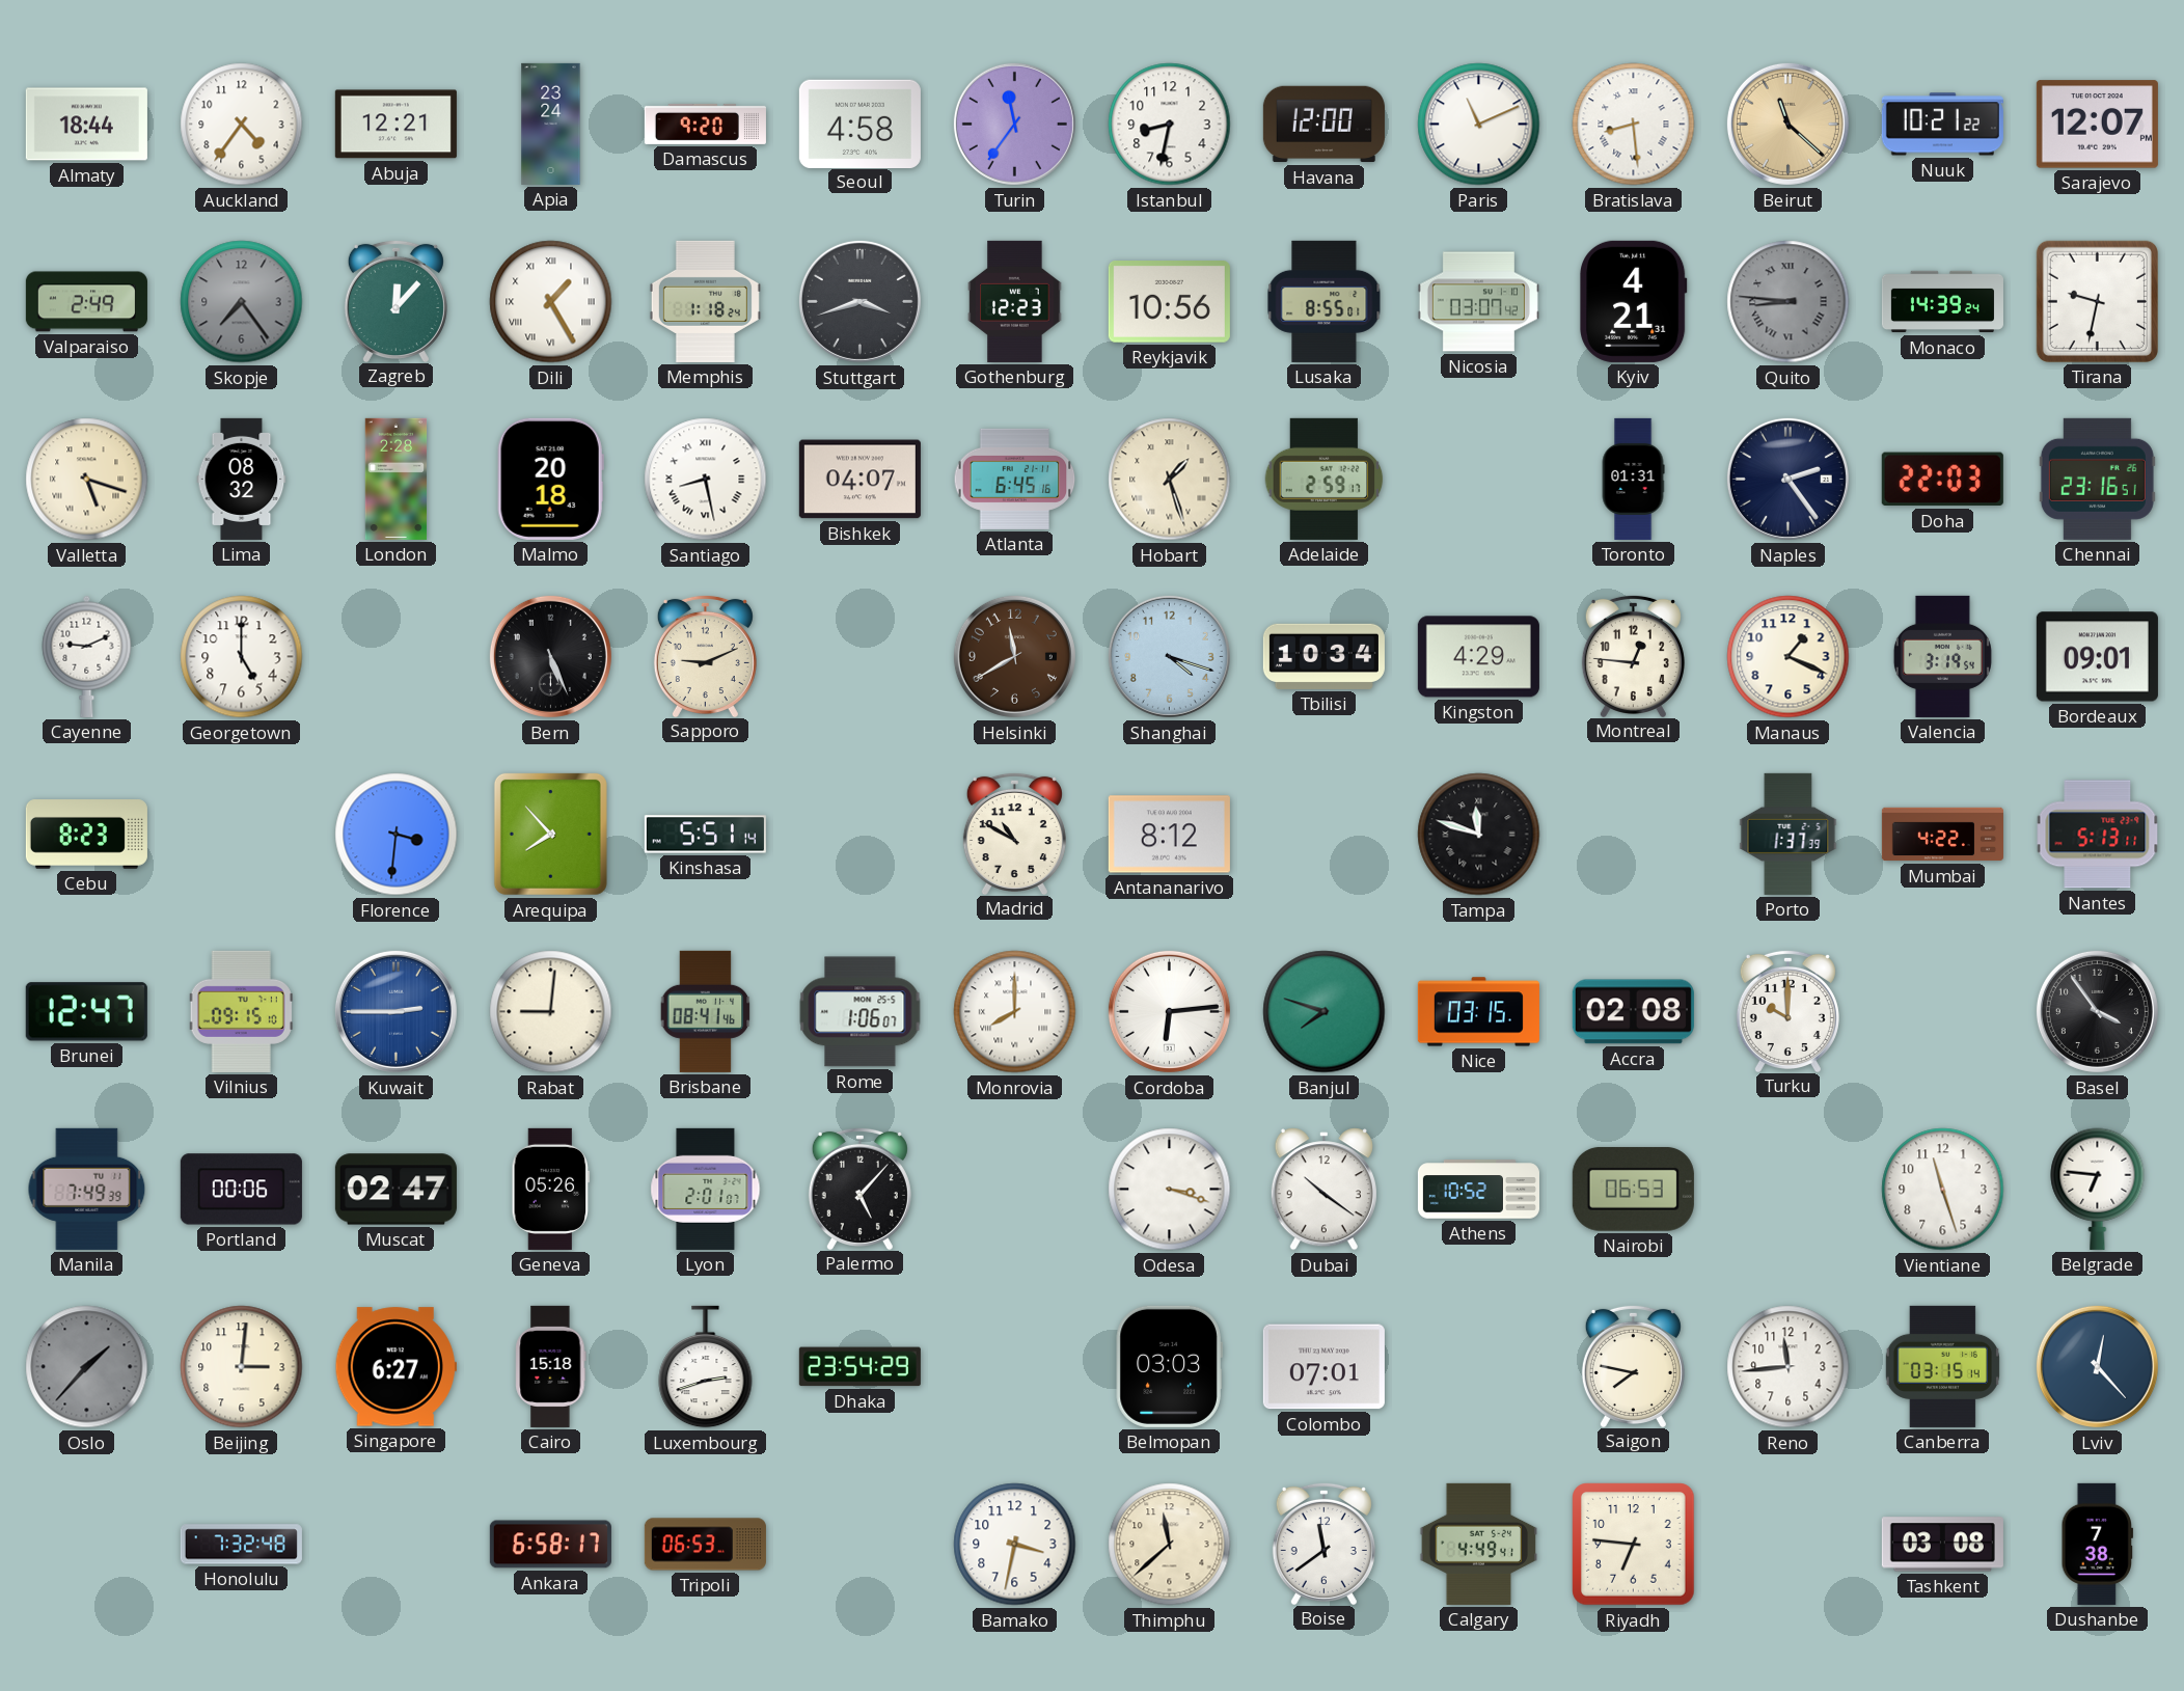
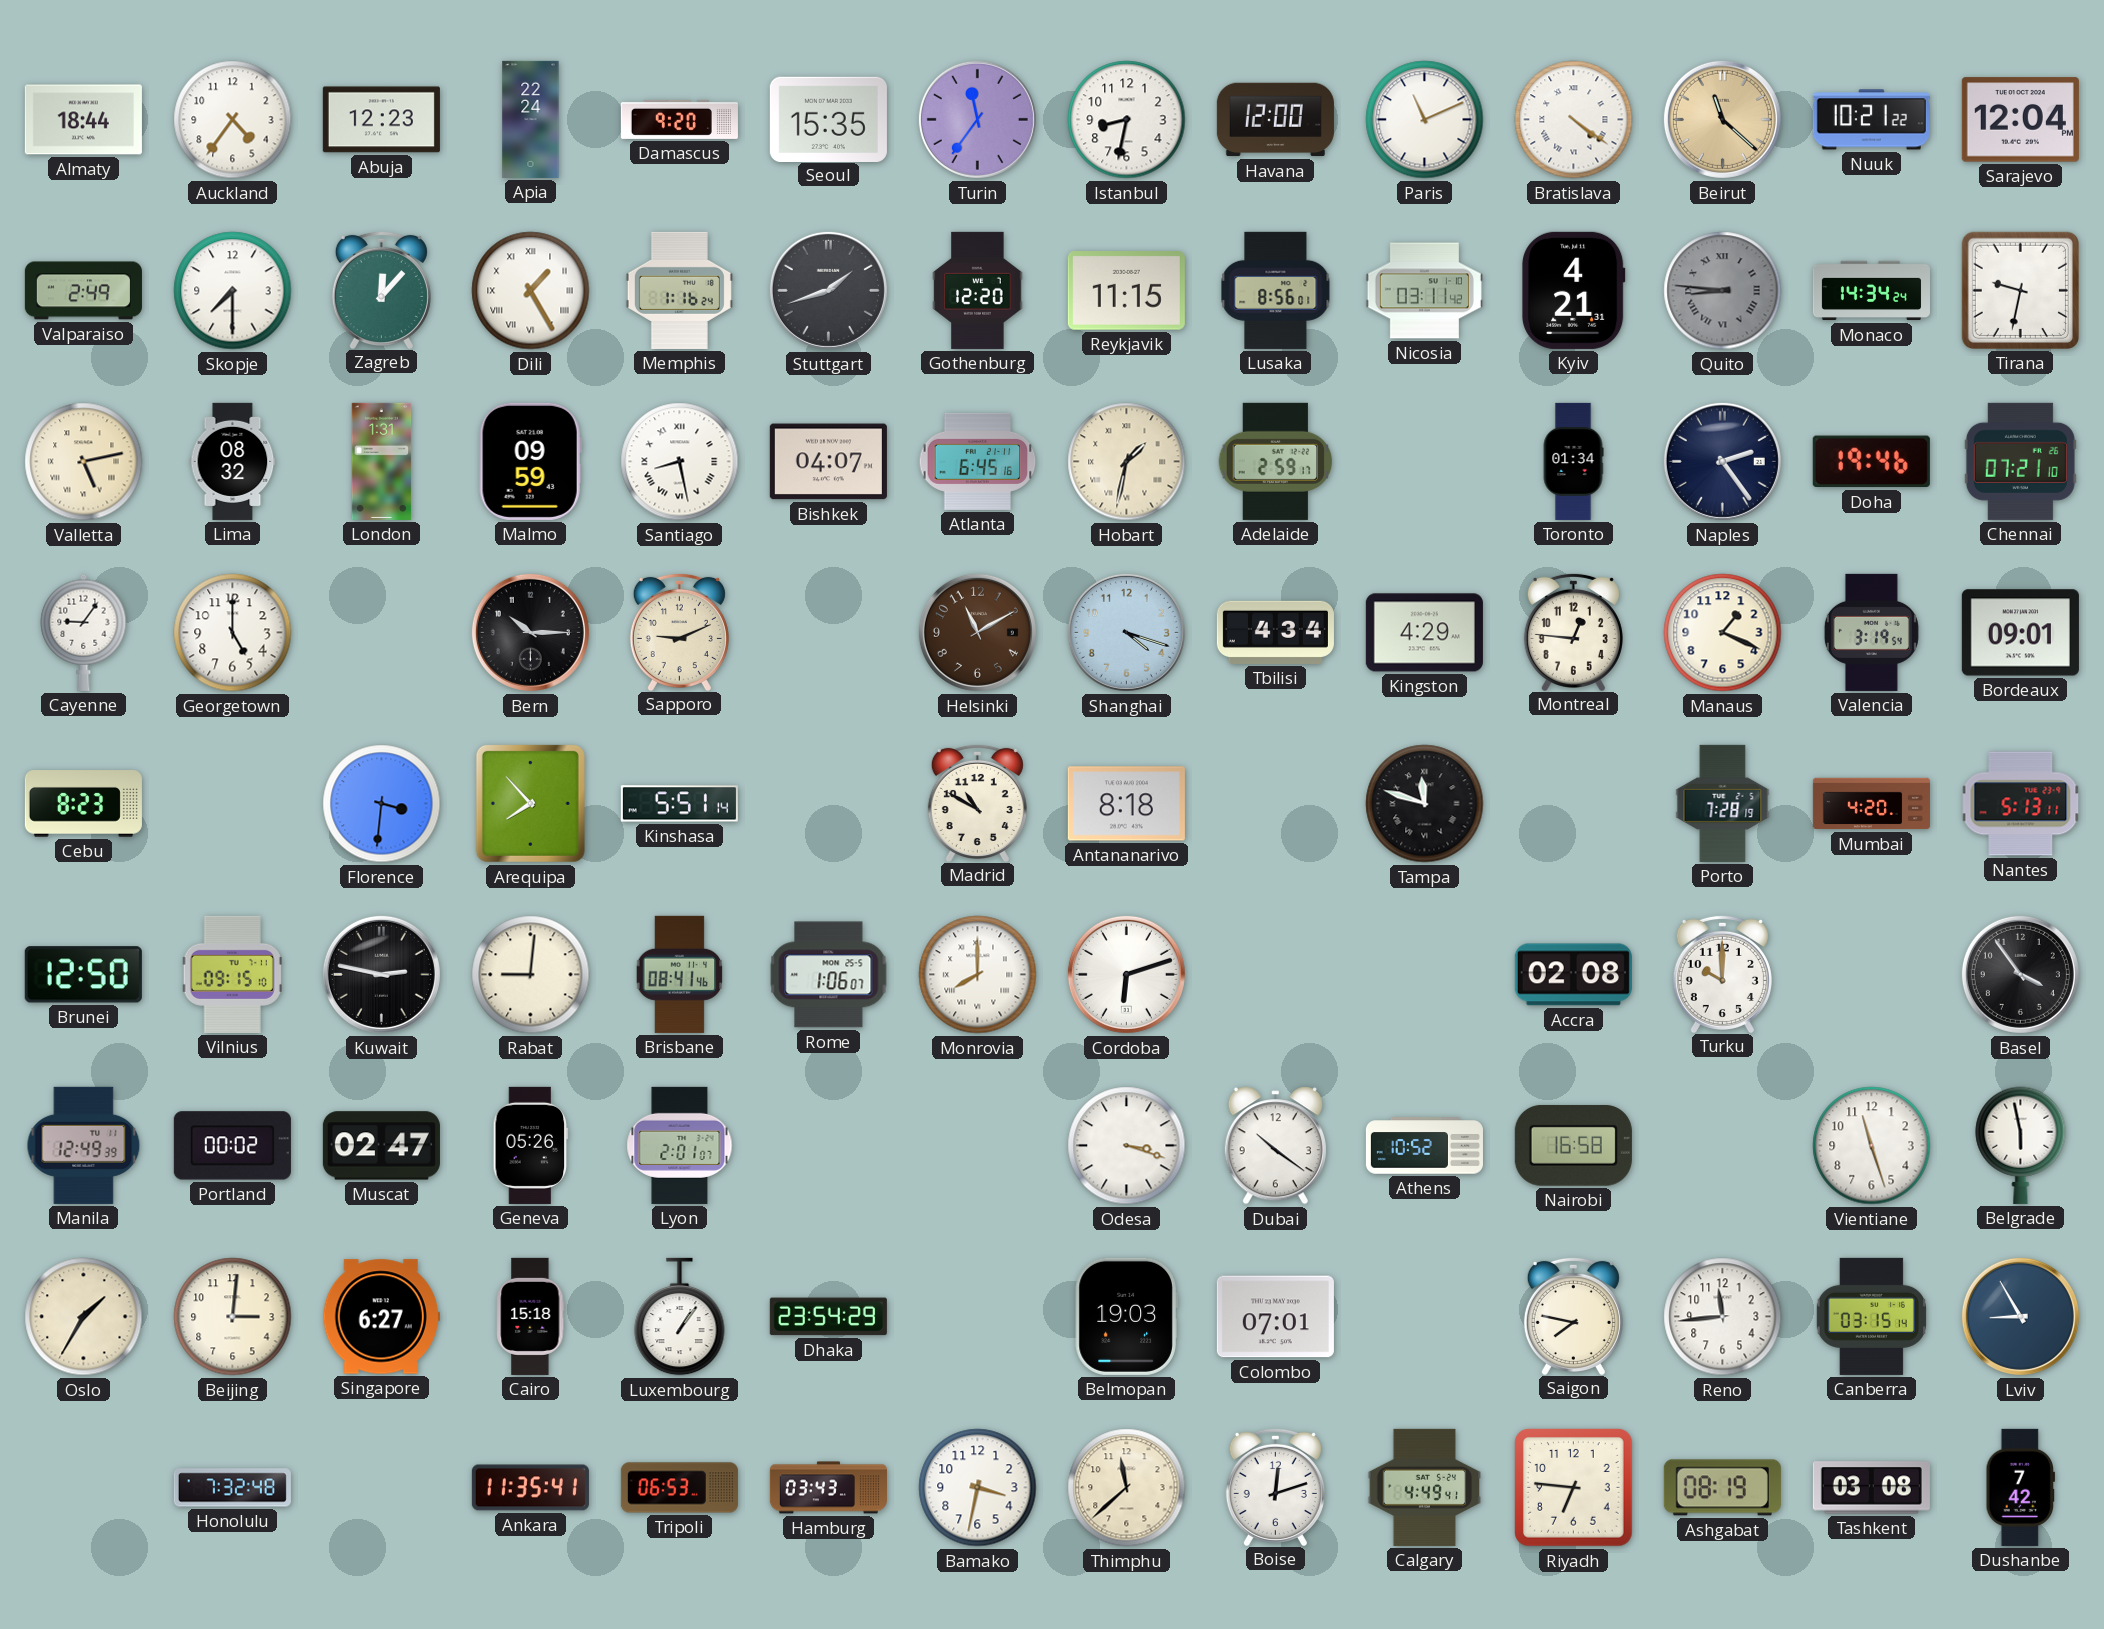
Abuja: 12:21 -> 12:23 (381, 120)
Apia: 23:24 -> 22:24 (531, 119)
Seoul: 4:58 -> 15:35 (828, 119)
Bratislava: 8:29 -> 4:21 (1574, 120)
Sarajevo: 12:07 -> 12:04 (2020, 120)
Skopje: 7:24 -> 7:30 (233, 291)
Skopje dial: grey -> white (233, 291)
Memphis: 1:18 -> 1:16 (679, 290)
Stuttgart: 3:42 -> 1:42 (828, 290)
Gothenburg: 12:23 -> 12:20 (978, 290)
Reykjavik: 10:56 -> 11:15 (1126, 291)
Lusaka: 8:55 -> 8:56 (1276, 290)
Nicosia: 03:07 -> 03:11 (1424, 291)
Monaco: 14:39 -> 14:34 (1871, 291)
Valletta: 5:18 -> 5:13 (84, 462)
London: 2:28 -> 1:31 (382, 461)
Malmo: 20:18 -> 09:59 (530, 461)
Hobart: 1:27 -> 1:32 (1127, 462)
Toronto: 01:31 -> 01:34 (1573, 461)
Doha: 22:03 -> 19:46 (1871, 462)
Chennai: 23:16 -> 07:21 (2020, 461)
Cayenne: 9:11 -> 9:06 (84, 632)
Bern: 5:26 -> 10:15 (530, 632)
Helsinki: 11:40 -> 11:10 (977, 632)
Tbilisi: 10:34 -> 4:34 (1275, 632)
Antananarivo: 8:12 -> 8:18 (1126, 804)
Porto: 1:37 -> 7:28 (1723, 803)
Mumbai: 4:22 -> 4:20 (1871, 804)
Brunei: 12:47 -> 12:50 (83, 975)
Kuwait: 2:45 -> 2:47 (381, 974)
Kuwait dial: blue -> black (381, 974)
Cordoba: 6:14 -> 6:12 (1126, 974)
Banjul: 7:48 -> none (1325, 1012)
Nice: 03:15 -> none (1478, 1012)
Manila: 7:49 -> 12:49 (84, 1145)
Portland: 00:06 -> 00:02 (232, 1146)
Palermo: 5:07 -> none (859, 1188)
Nairobi: 06:53 -> 16:58 (1573, 1146)
Belgrade: 6:46 -> 5:58 (2021, 1145)
Oslo: 1:37 -> 1:35 (84, 1317)
Oslo dial: grey -> cream (84, 1317)
Luxembourg: 2:42 -> 1:06 (680, 1317)
Belmopan: 03:03 -> 19:03 (1126, 1316)
Lviv: 12:23 -> 8:55 (2020, 1316)
Ankara: 6:58 -> 11:35 (530, 1488)
Hamburg: none -> 03:43 (828, 1488)
Boise: 11:39 -> 12:12 (1275, 1486)
Ashgabat: none -> 08:19 (1722, 1488)
Dushanbe: 7:38 -> 7:42 (2021, 1487)
